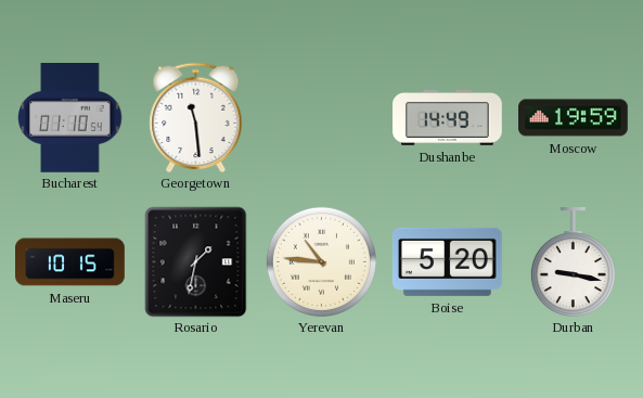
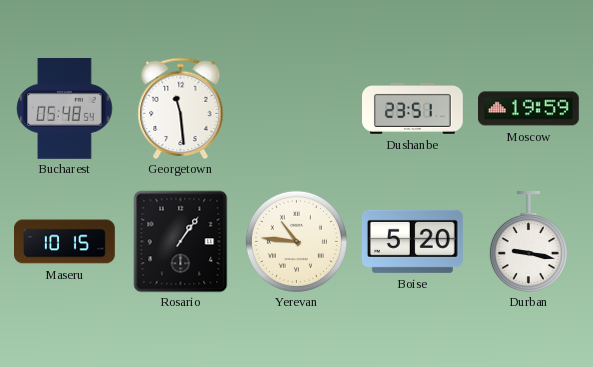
Bucharest: 01:10 -> 05:48 (65, 109)
Dushanbe: 14:49 -> 23:51 (413, 109)
Rosario: 1:32 -> 1:06 (181, 241)
